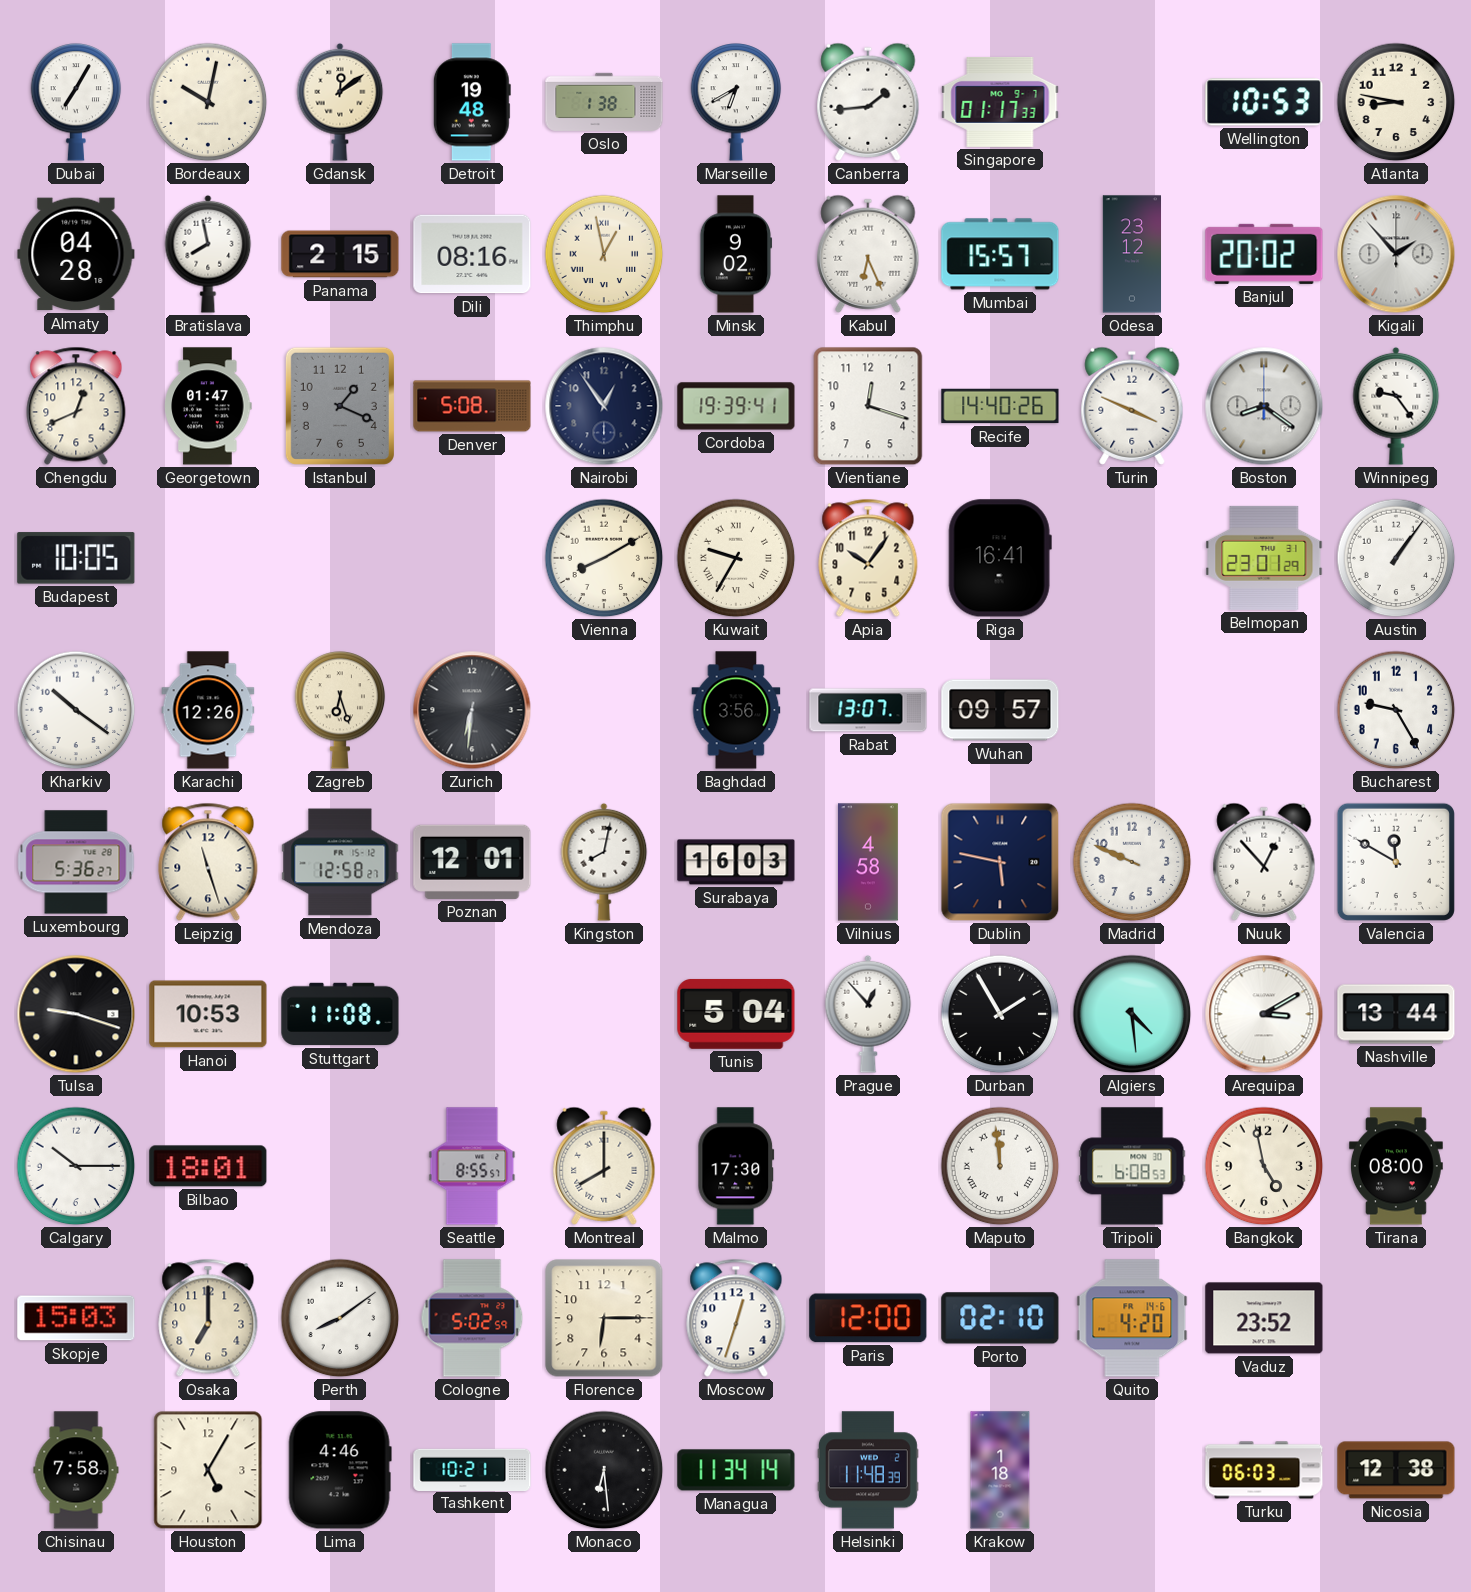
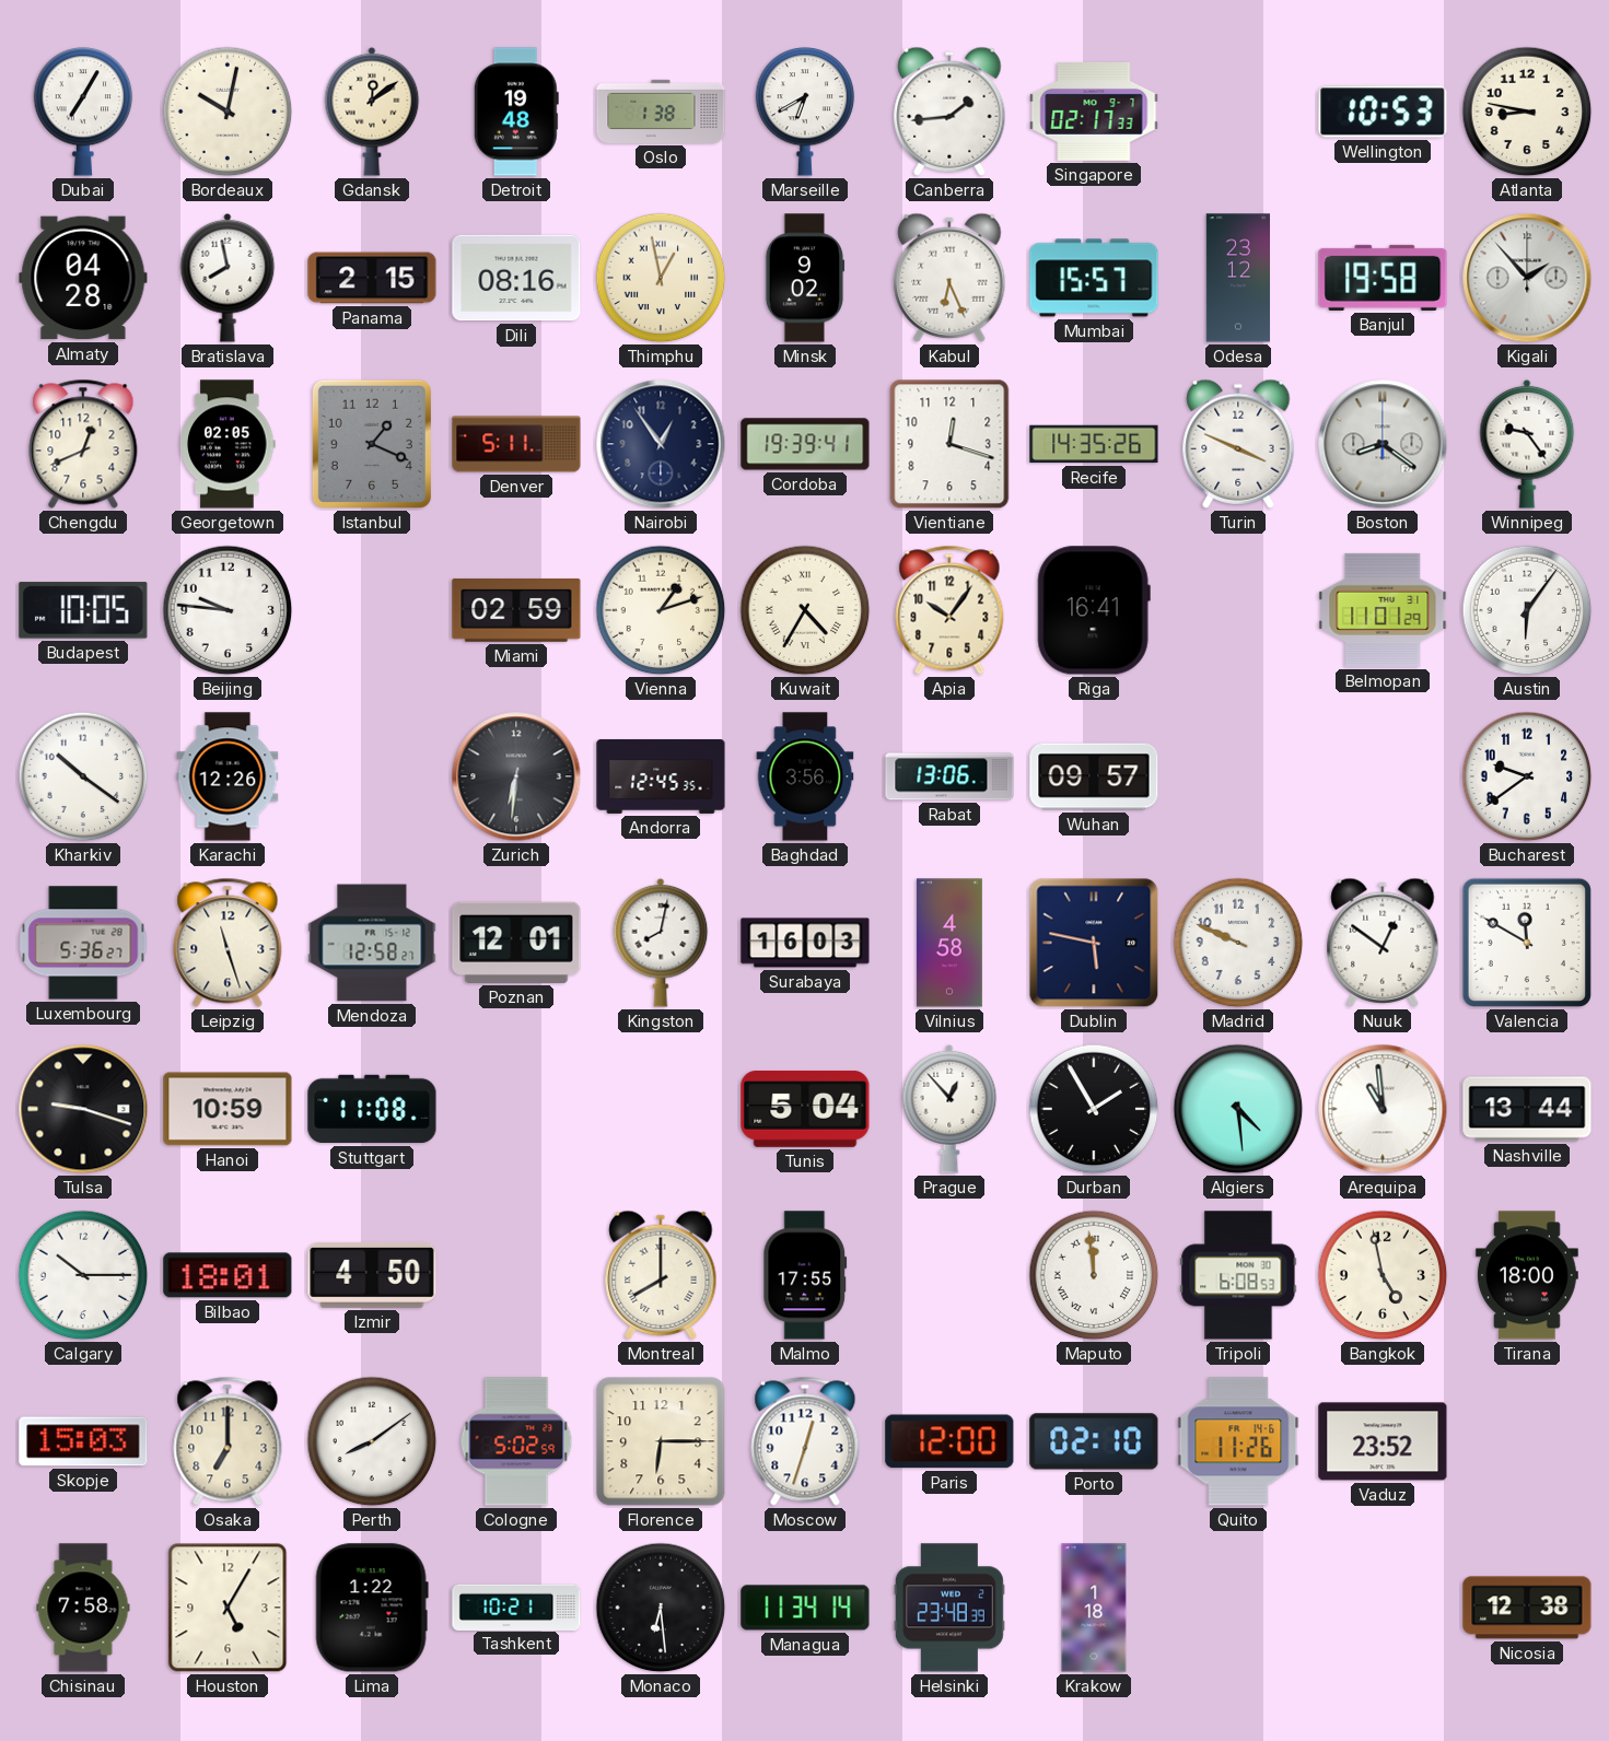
Singapore: 01:17 -> 02:17 (1094, 112)
Banjul: 20:02 -> 19:58 (1383, 278)
Georgetown: 01:47 -> 02:05 (228, 444)
Denver: 5:08 -> 5:11 (516, 444)
Recife: 14:40 -> 14:35 (1094, 444)
Beijing: none -> 9:46 (228, 610)
Miami: none -> 02:59 (516, 610)
Vienna: 8:10 -> 1:12 (661, 610)
Kuwait: 9:35 -> 4:35 (805, 610)
Belmopan: 23:01 -> 11:01 (1383, 610)
Austin: 1:06 -> 6:06 (1527, 610)
Zagreb: 6:27 -> none (340, 710)
Andorra: none -> 12:45 (661, 776)
Rabat: 13:07 -> 13:06 (949, 776)
Bucharest: 9:25 -> 9:39 (1527, 776)
Nuuk: 12:53 -> 12:51 (1383, 943)
Hanoi: 10:53 -> 10:59 (228, 1109)
Arequipa: 3:10 -> 10:59 (1383, 1109)
Izmir: none -> 4:50 (372, 1275)
Seattle: 8:55 -> none (472, 1166)
Malmo: 17:30 -> 17:55 (805, 1275)
Tirana: 08:00 -> 18:00 (1527, 1275)
Quito: 4:20 -> 11:26 (1238, 1441)
Lima: 4:46 -> 1:22 (372, 1608)
Helsinki: 11:48 -> 23:48 (949, 1608)
Turku: 06:03 -> none (1264, 1470)
